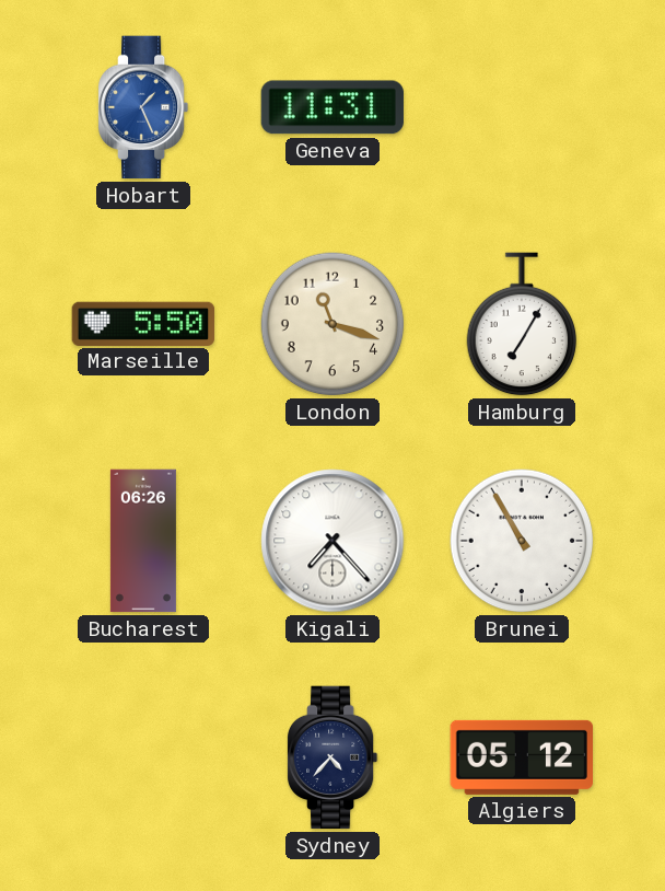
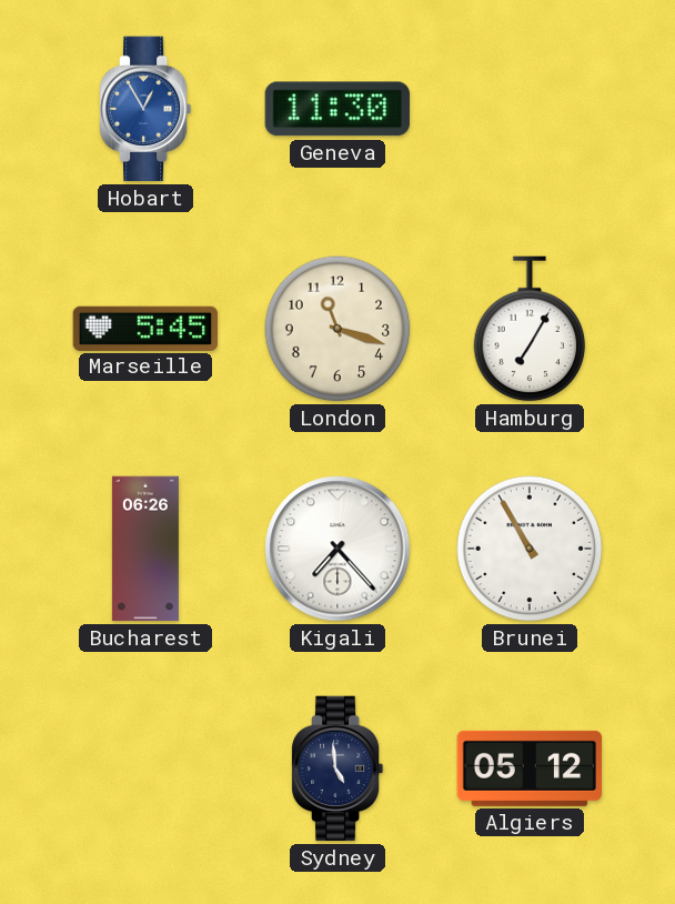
Hobart: 1:26 -> 12:55 (145, 109)
Geneva: 11:31 -> 11:30 (336, 109)
Marseille: 5:50 -> 5:45 (145, 328)
Sydney: 4:37 -> 4:59 (337, 769)
